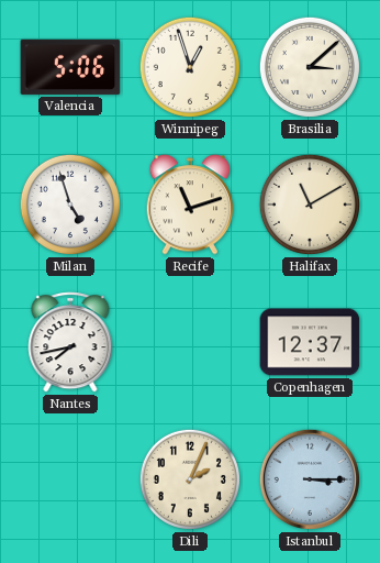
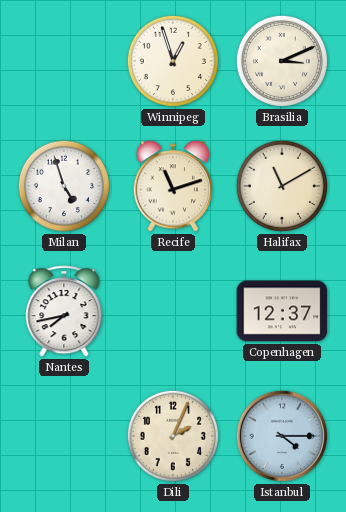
Valencia: 5:06 -> none (70, 67)
Brasilia: 3:08 -> 3:11 (282, 61)
Istanbul: 3:15 -> 4:15 (282, 436)
